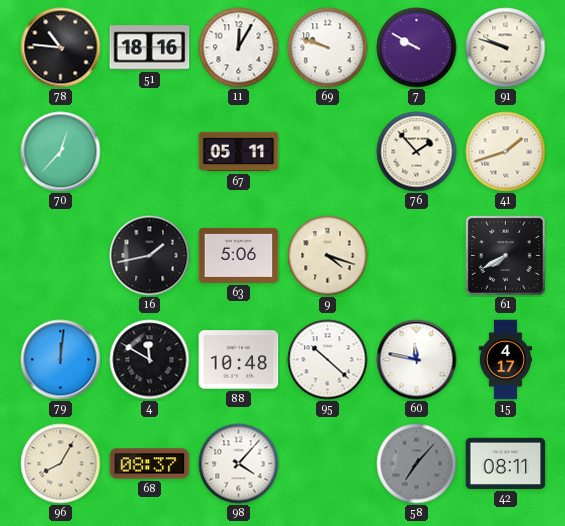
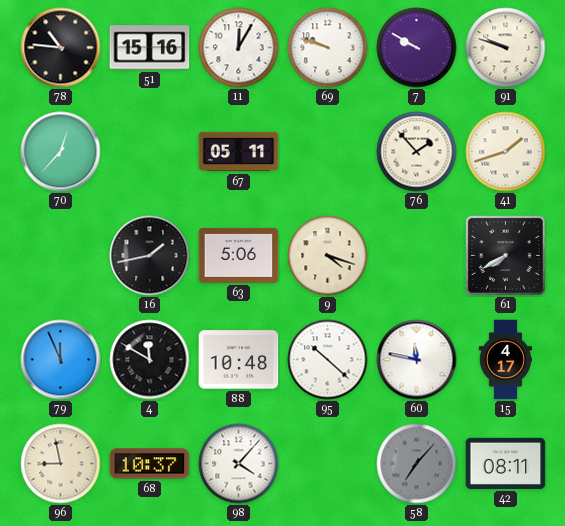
51: 18:16 -> 15:16 (150, 48)
79: 12:01 -> 11:56 (61, 360)
96: 8:05 -> 8:58 (61, 464)
68: 08:37 -> 10:37 (150, 464)
